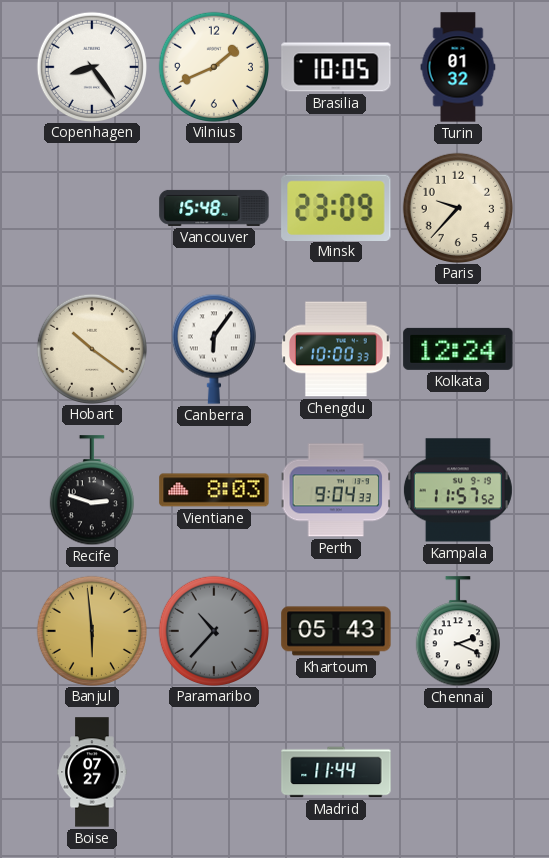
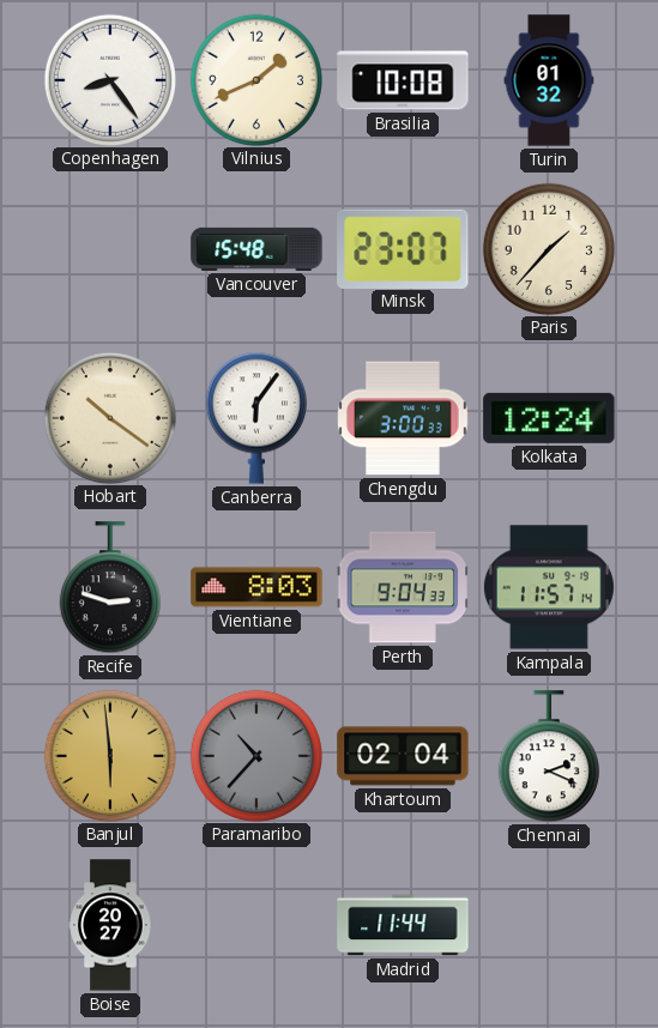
Brasilia: 10:05 -> 10:08 (403, 80)
Minsk: 23:09 -> 23:07 (403, 248)
Paris: 9:37 -> 1:37 (548, 248)
Chengdu: 10:00 -> 3:00 (404, 418)
Kampala: 11:57:52 -> 11:57:14 (549, 587)
Khartoum: 05:43 -> 02:04 (403, 756)
Boise: 07:27 -> 20:27 (110, 925)
